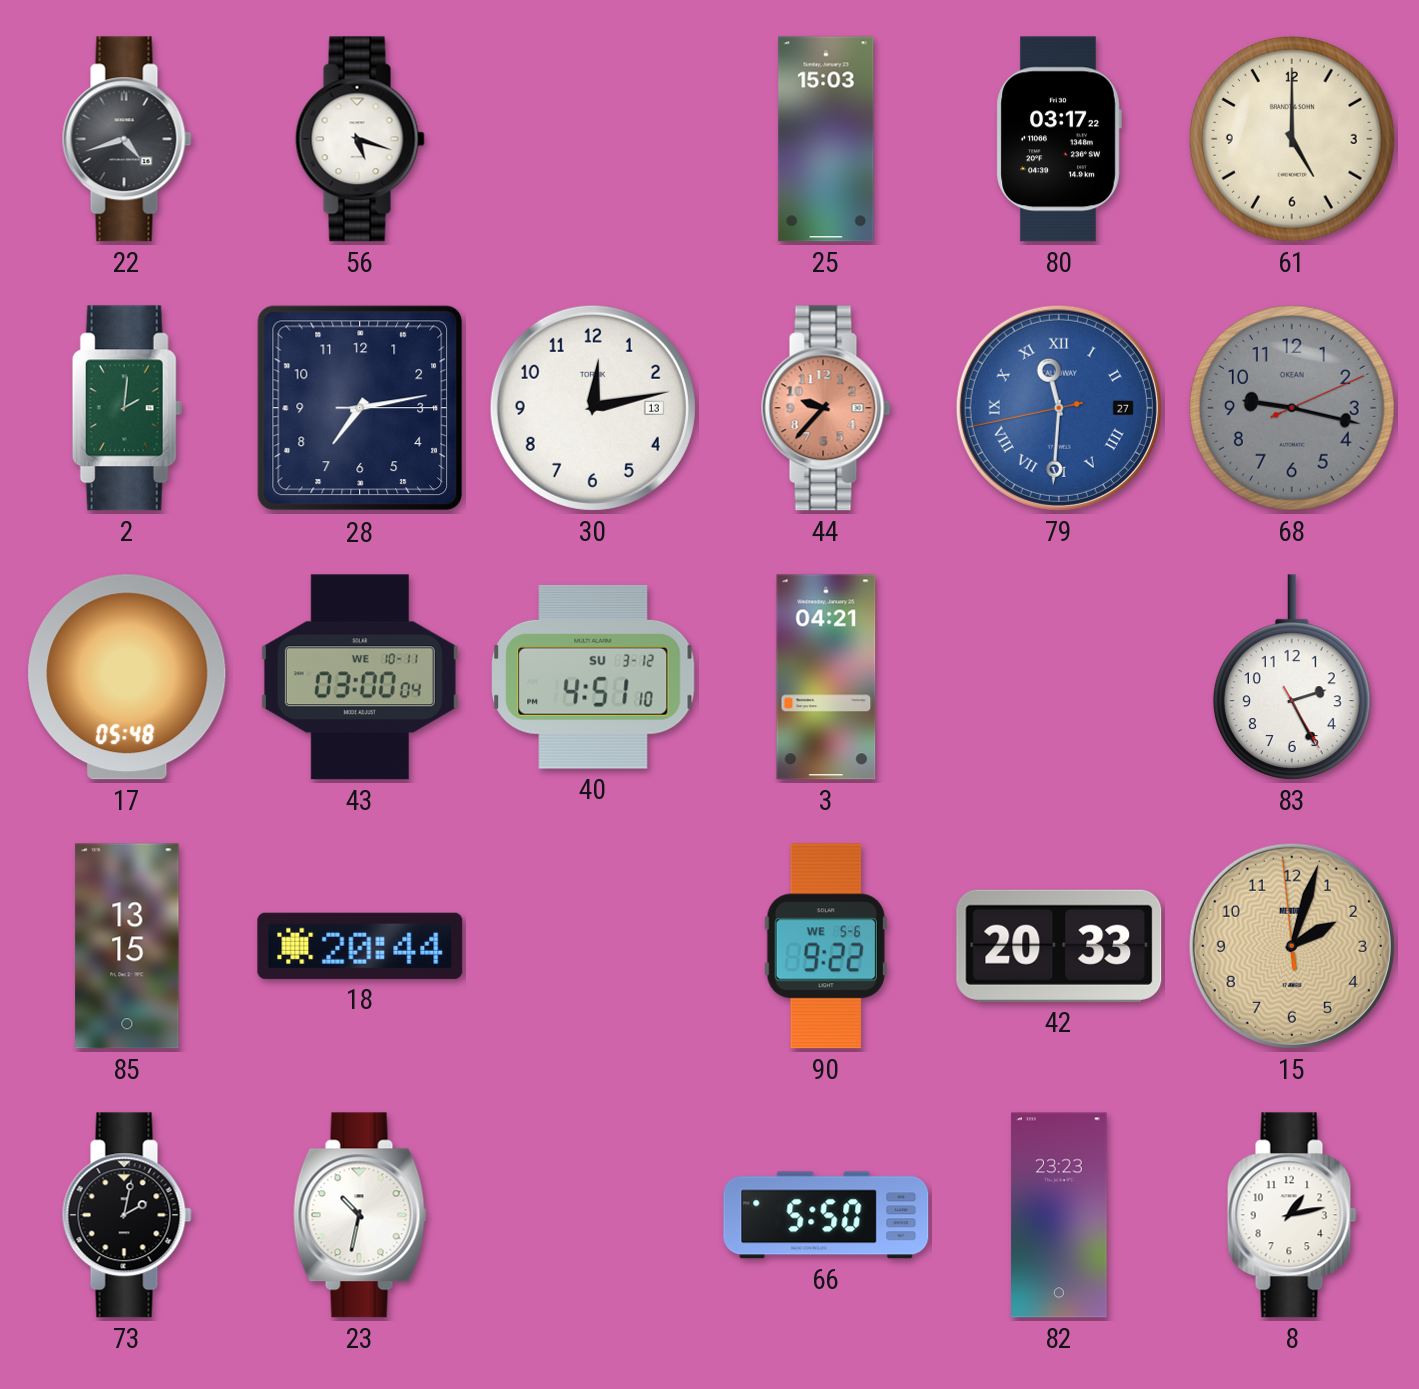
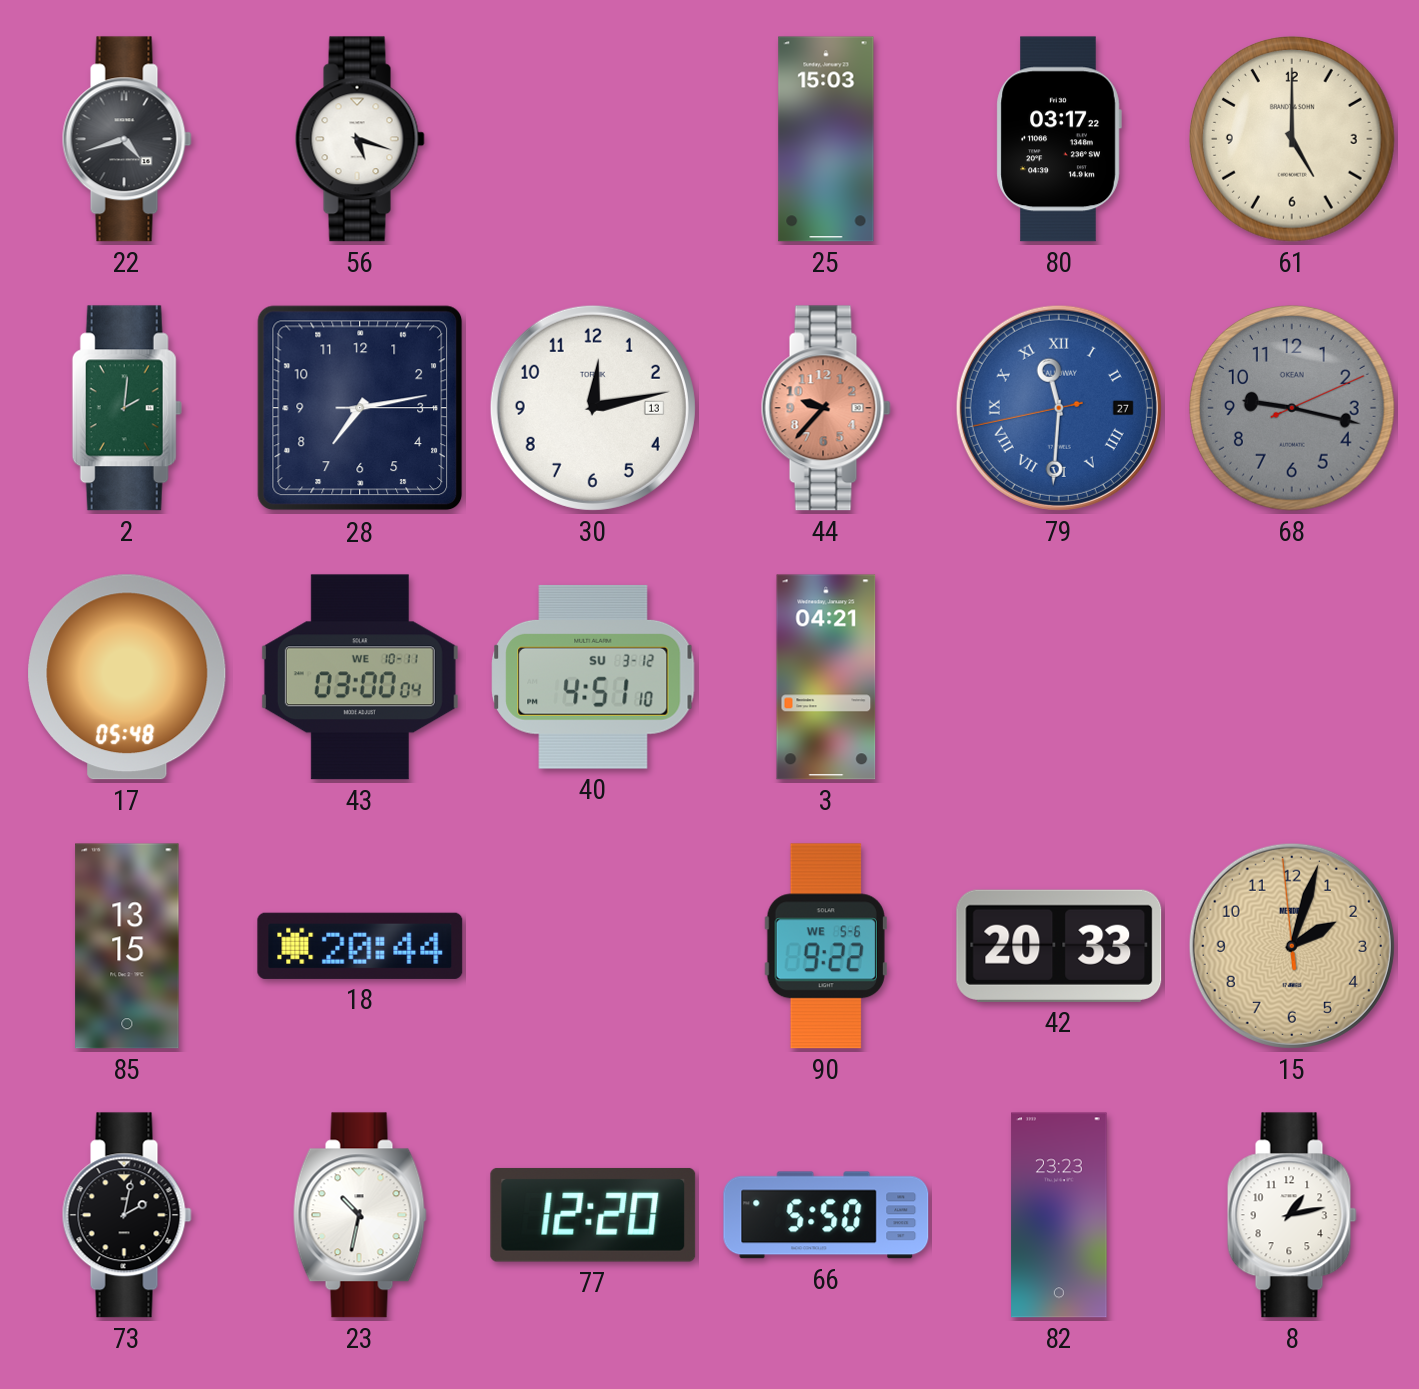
83: 2:25 -> none (1292, 677)
77: none -> 12:20 (593, 1215)
